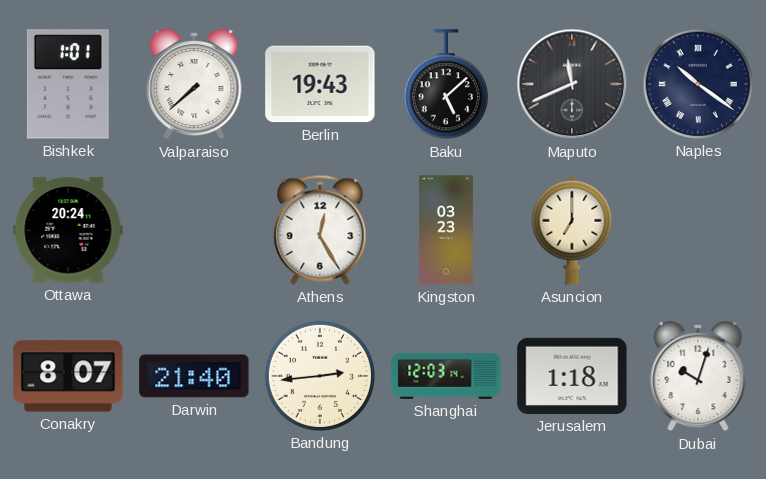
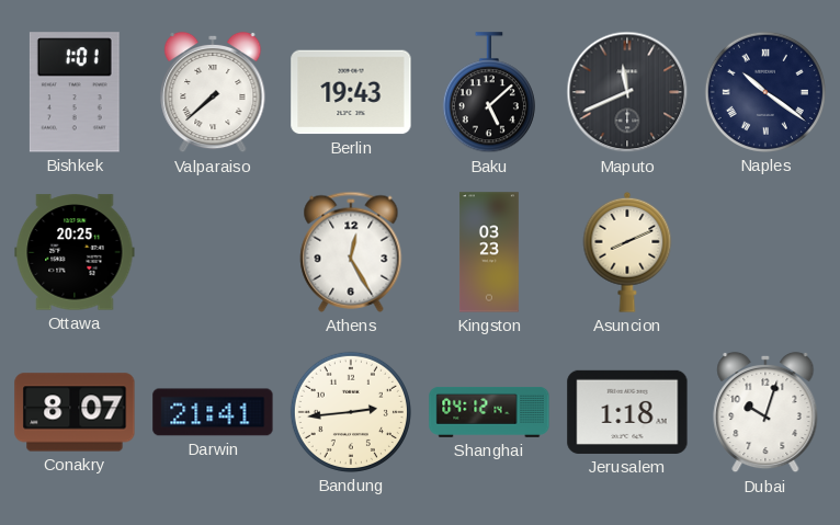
Ottawa: 20:24 -> 20:25 (75, 252)
Asuncion: 7:00 -> 8:11 (627, 252)
Darwin: 21:40 -> 21:41 (213, 412)
Shanghai: 12:03 -> 04:12 (489, 412)
